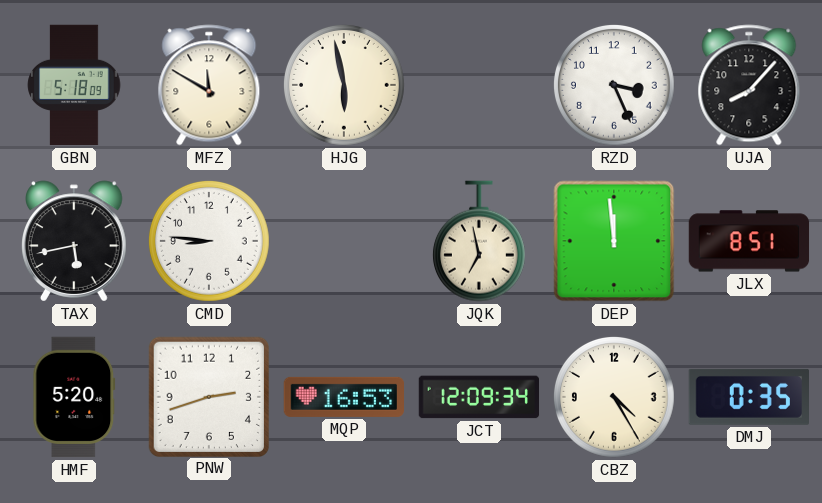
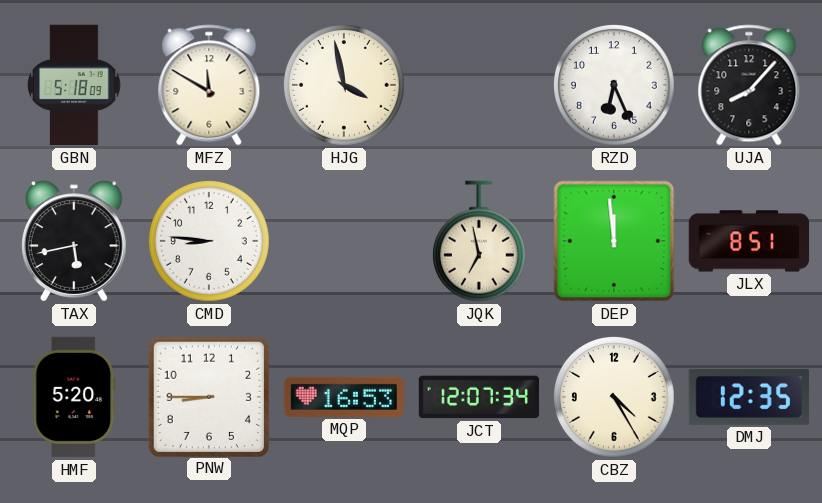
HJG: 5:58 -> 3:58 (344, 85)
RZD: 3:26 -> 6:26 (614, 85)
PNW: 2:42 -> 8:45 (208, 396)
JCT: 12:09 -> 12:07 (479, 397)
DMJ: 0:35 -> 12:35 (748, 397)
